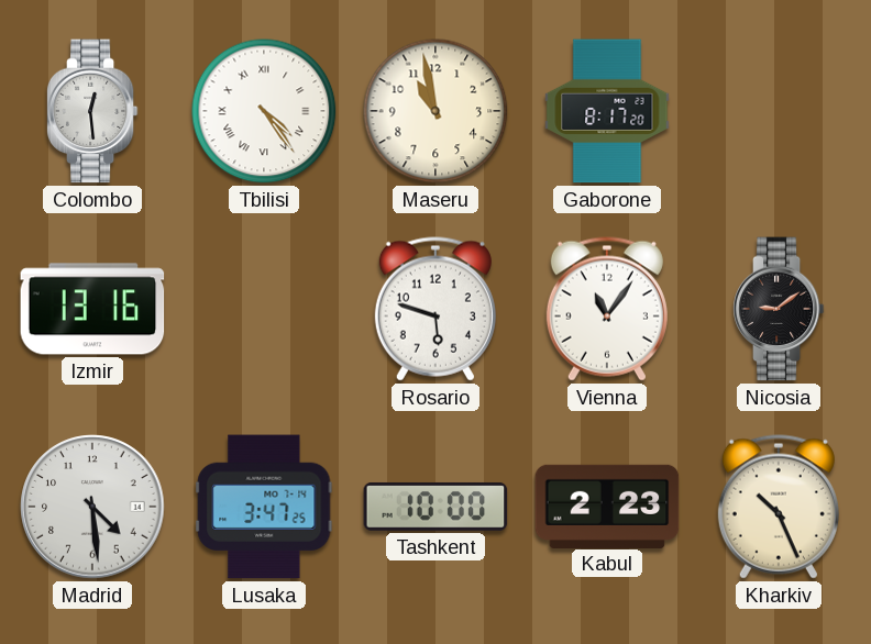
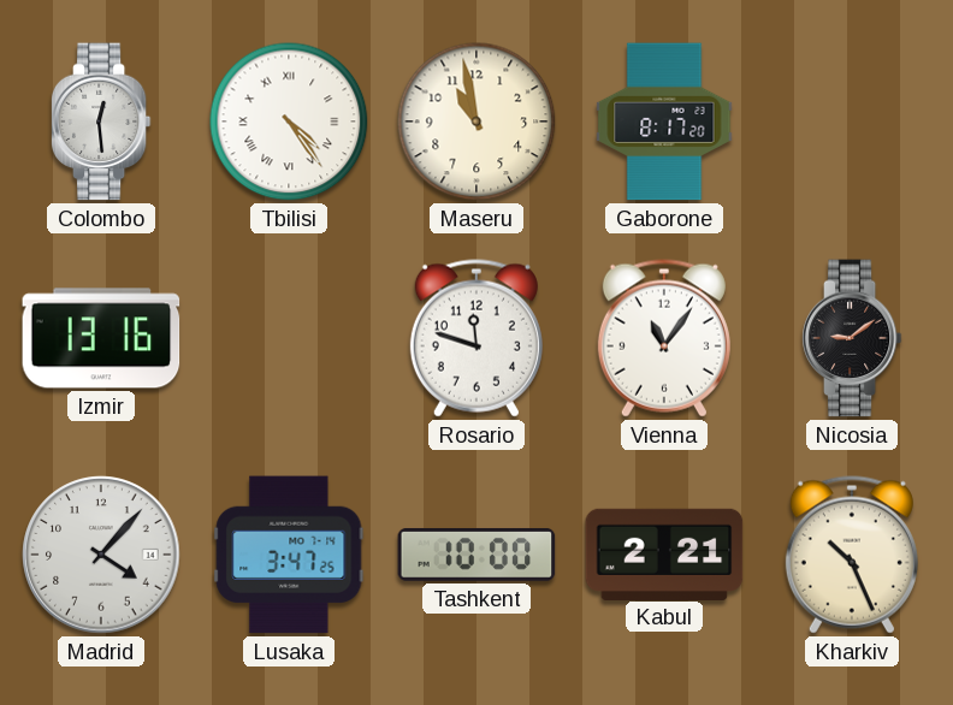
Rosario: 5:48 -> 11:48 (476, 338)
Madrid: 4:29 -> 4:07 (101, 555)
Kabul: 2:23 -> 2:21 (664, 553)
